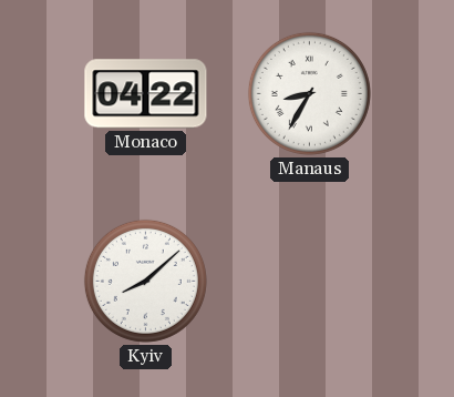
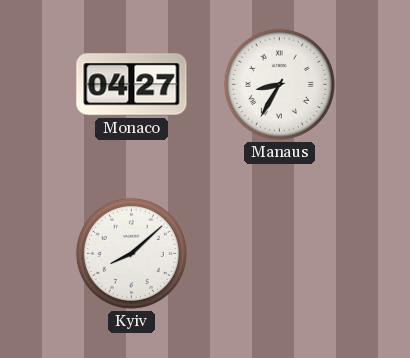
Monaco: 04:22 -> 04:27 (132, 85)
